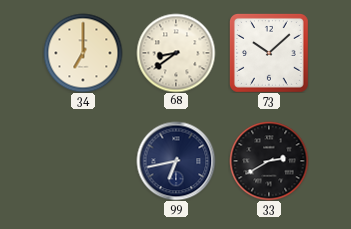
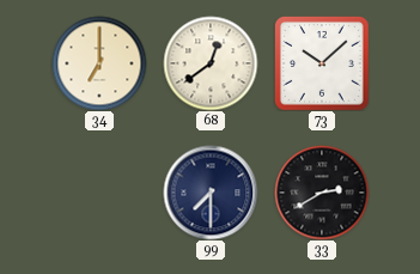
68: 8:39 -> 12:39 (211, 63)
99: 6:43 -> 7:30 (211, 193)
